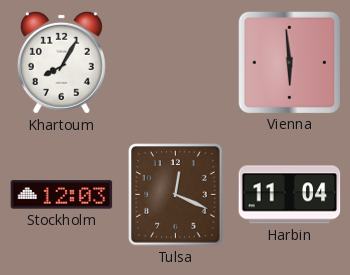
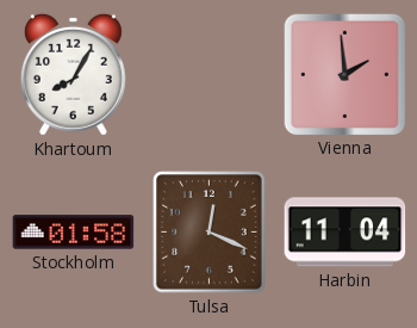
Vienna: 5:59 -> 1:59 (344, 74)
Stockholm: 12:03 -> 01:58 (74, 233)
